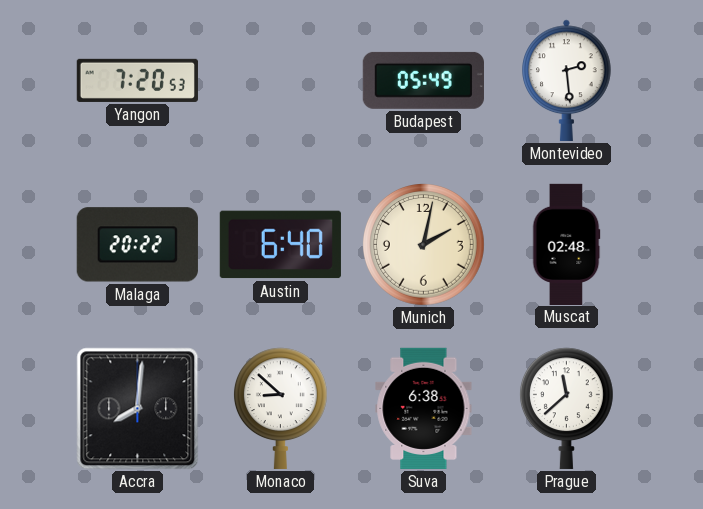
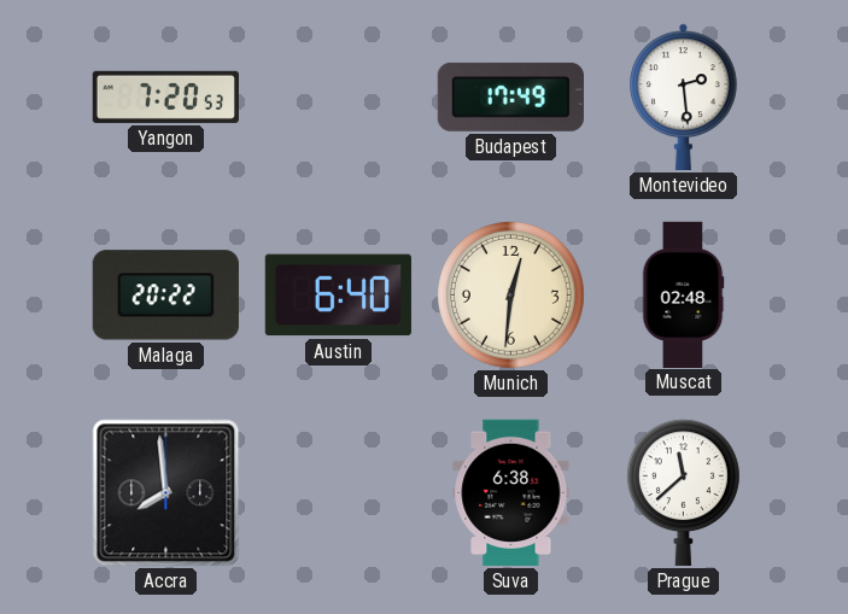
Budapest: 05:49 -> 17:49 (510, 97)
Munich: 2:02 -> 12:31 (511, 296)
Accra: 8:01 -> 7:59 (166, 493)
Monaco: 8:52 -> none (280, 408)
